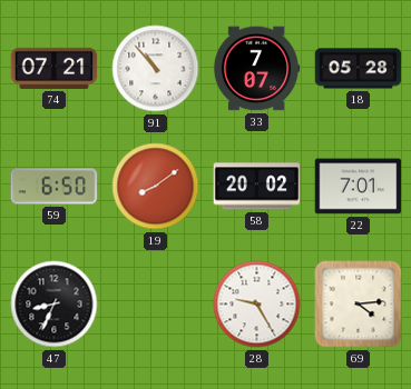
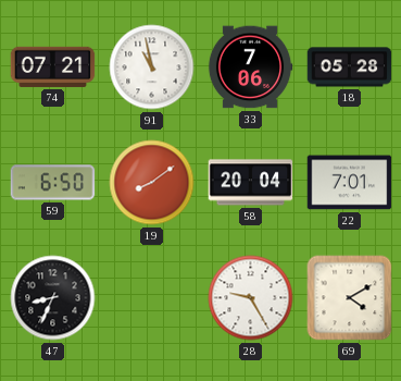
91: 10:53 -> 10:58 (152, 67)
33: 7:07 -> 7:06 (250, 67)
58: 20:02 -> 20:04 (251, 183)
69: 4:14 -> 4:10 (350, 298)
